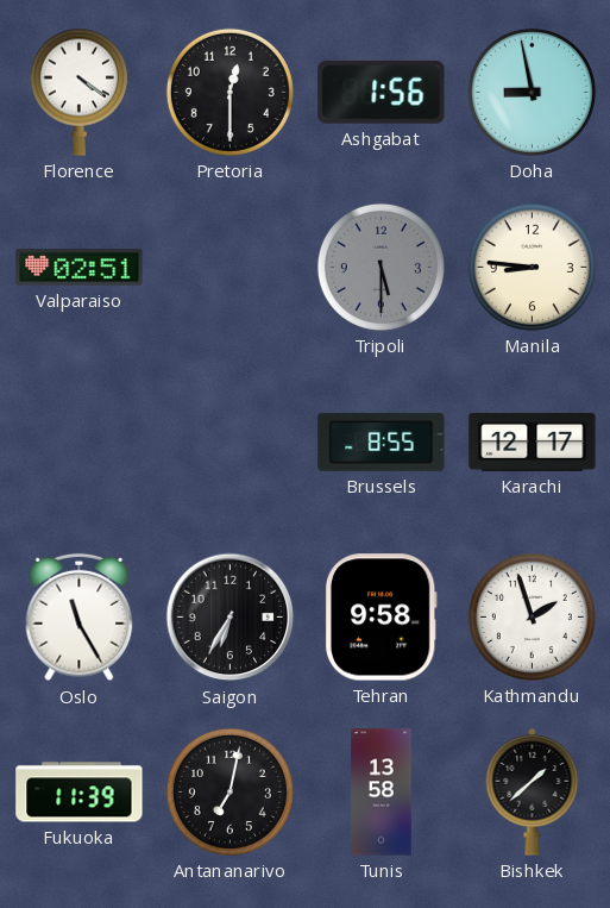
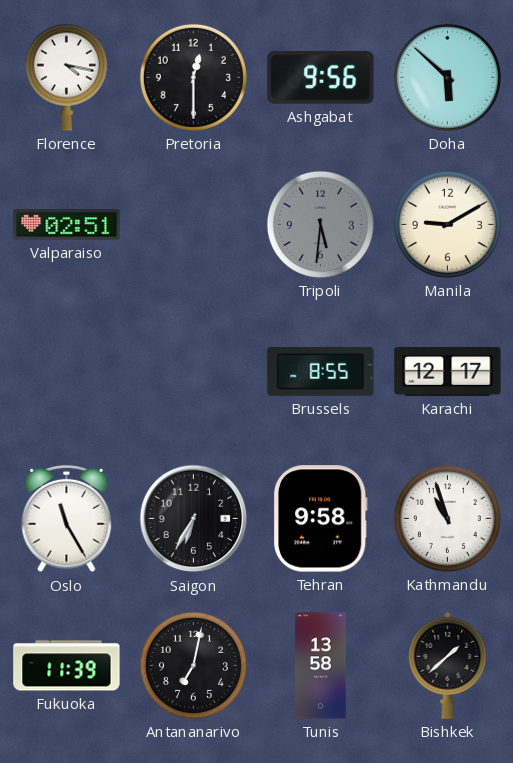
Florence: 4:21 -> 4:17 (66, 77)
Ashgabat: 1:56 -> 9:56 (321, 78)
Doha: 8:58 -> 5:52 (447, 77)
Tripoli: 5:30 -> 5:31 (320, 224)
Manila: 8:46 -> 9:10 (447, 224)
Kathmandu: 1:57 -> 10:57 (447, 518)
